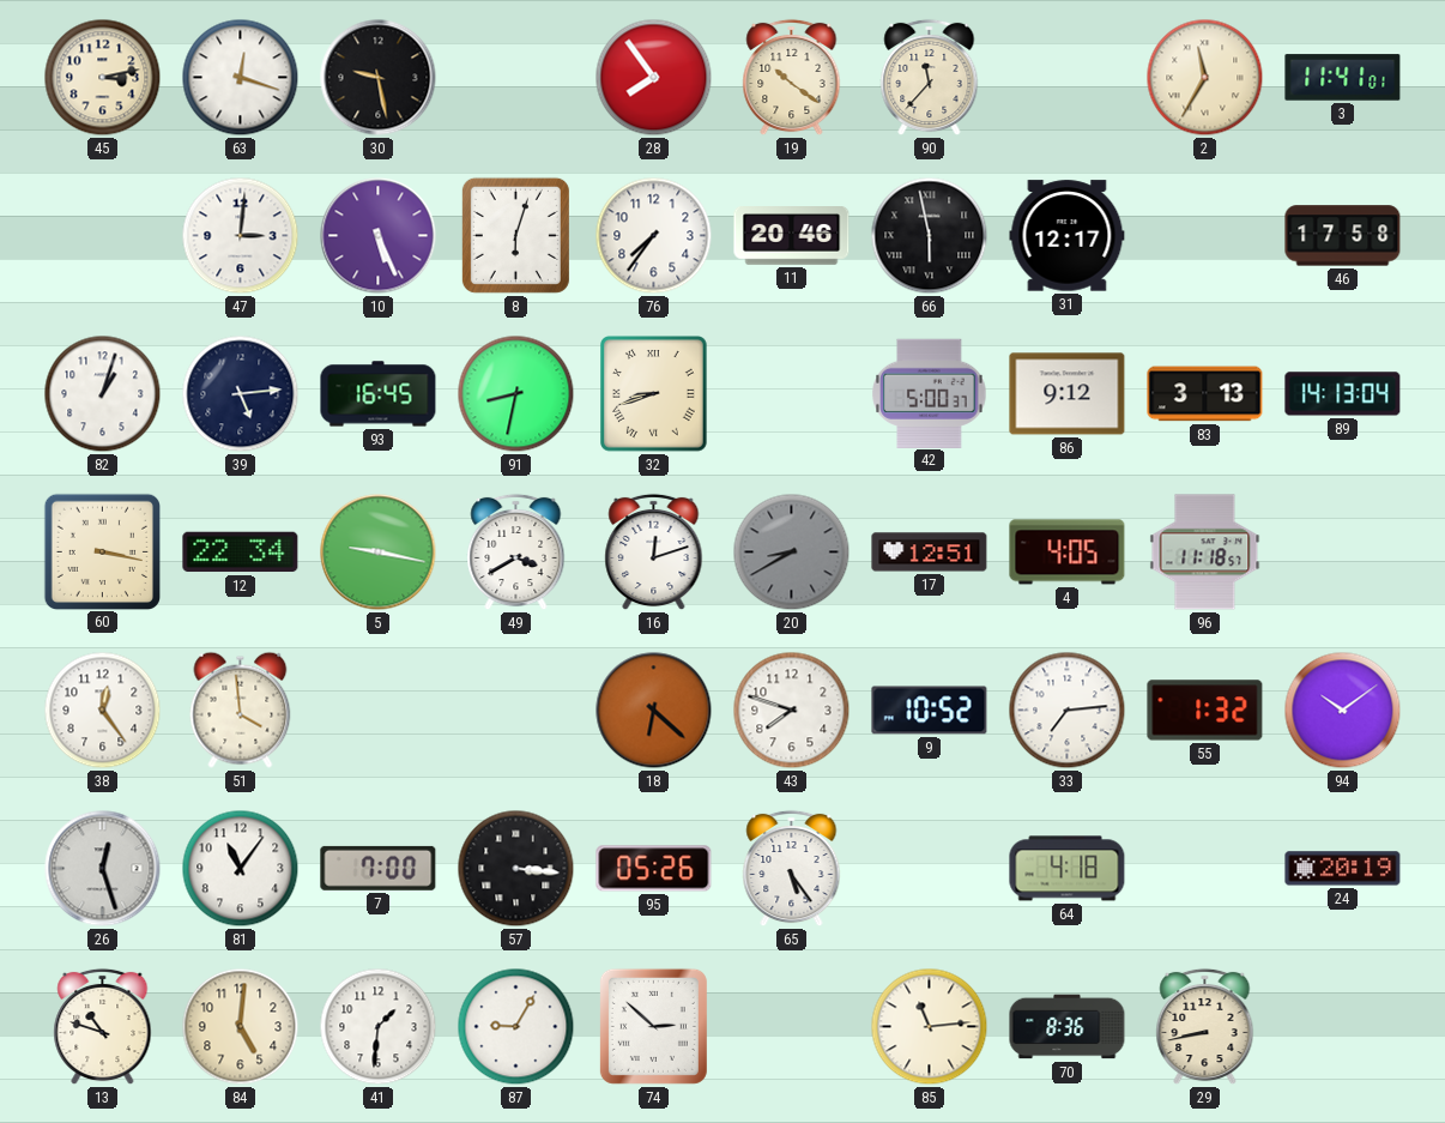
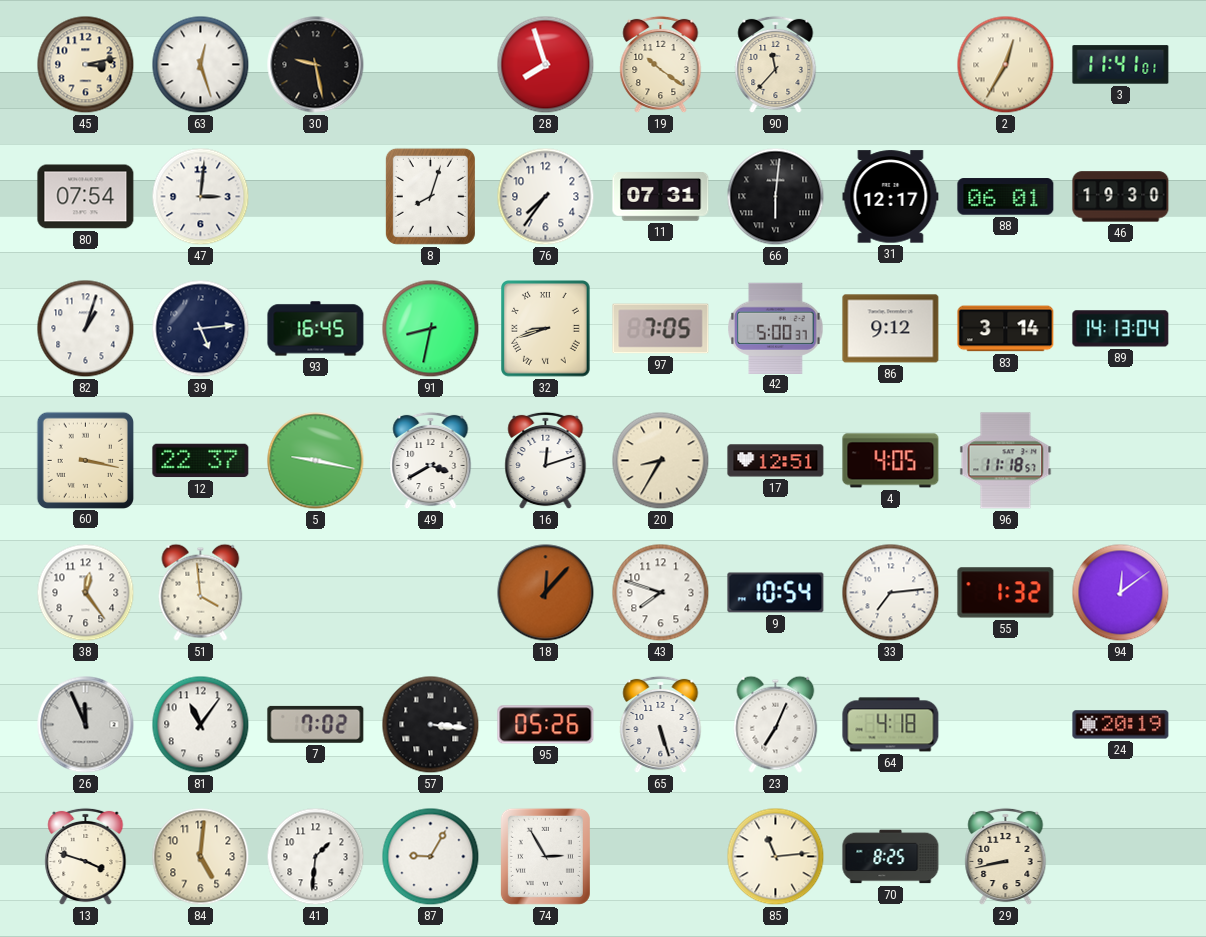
63: 12:18 -> 12:27 (201, 65)
28: 7:54 -> 7:57 (546, 65)
2: 11:35 -> 12:35 (1006, 65)
80: none -> 07:54 (86, 197)
10: 5:26 -> none (379, 236)
8: 6:03 -> 8:03 (430, 196)
11: 20:46 -> 07:31 (661, 197)
66: 5:58 -> 6:01 (776, 197)
88: none -> 06:01 (1006, 197)
46: 17:58 -> 19:30 (1121, 197)
97: none -> 7:05 (661, 329)
83: 3:13 -> 3:14 (1006, 329)
12: 22:34 -> 22:37 (201, 461)
20: 8:40 -> 8:35 (661, 461)
20 dial: grey -> cream (661, 461)
18: 6:22 -> 12:07 (546, 593)
9: 10:52 -> 10:54 (776, 593)
94: 10:09 -> 12:09 (1121, 593)
26: 12:27 -> 11:56 (86, 725)
7: 7:00 -> 7:02 (316, 724)
65: 5:24 -> 5:27 (661, 725)
23: none -> 7:04 (776, 724)
13: 10:48 -> 3:48 (86, 857)
74: 2:52 -> 2:55 (545, 856)
70: 8:36 -> 8:25 (891, 857)
